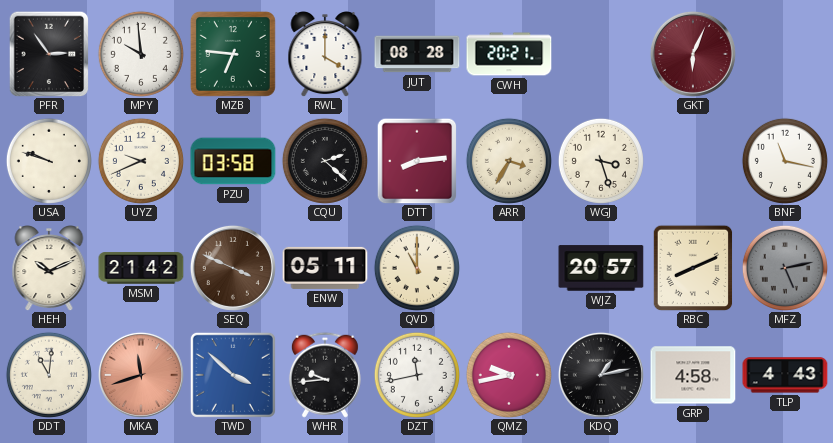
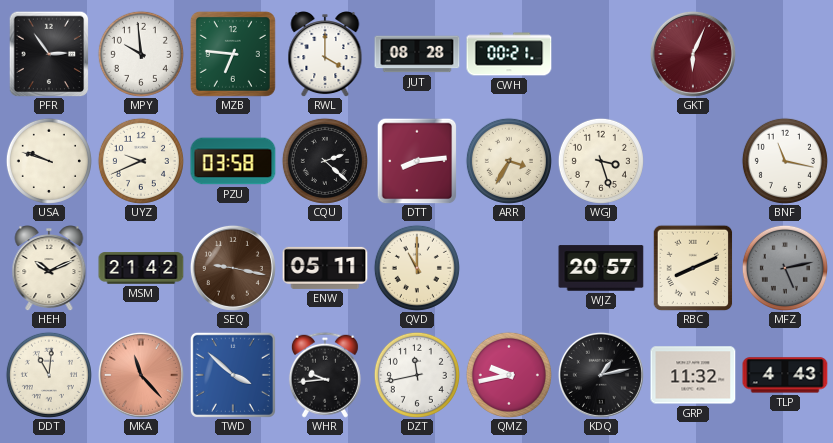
CWH: 20:21 -> 00:21 (509, 54)
SEQ: 3:49 -> 9:17 (233, 268)
MKA: 11:42 -> 11:23 (141, 375)
GRP: 4:58 -> 11:32 (693, 375)
